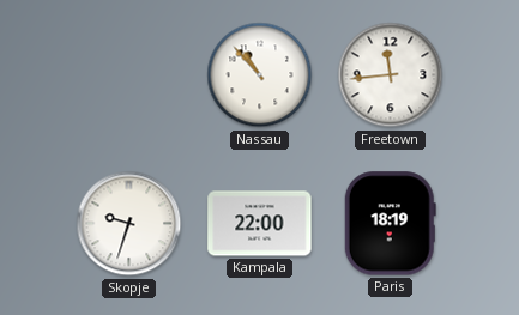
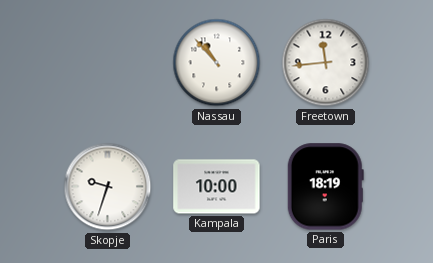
Kampala: 22:00 -> 10:00 (217, 187)
